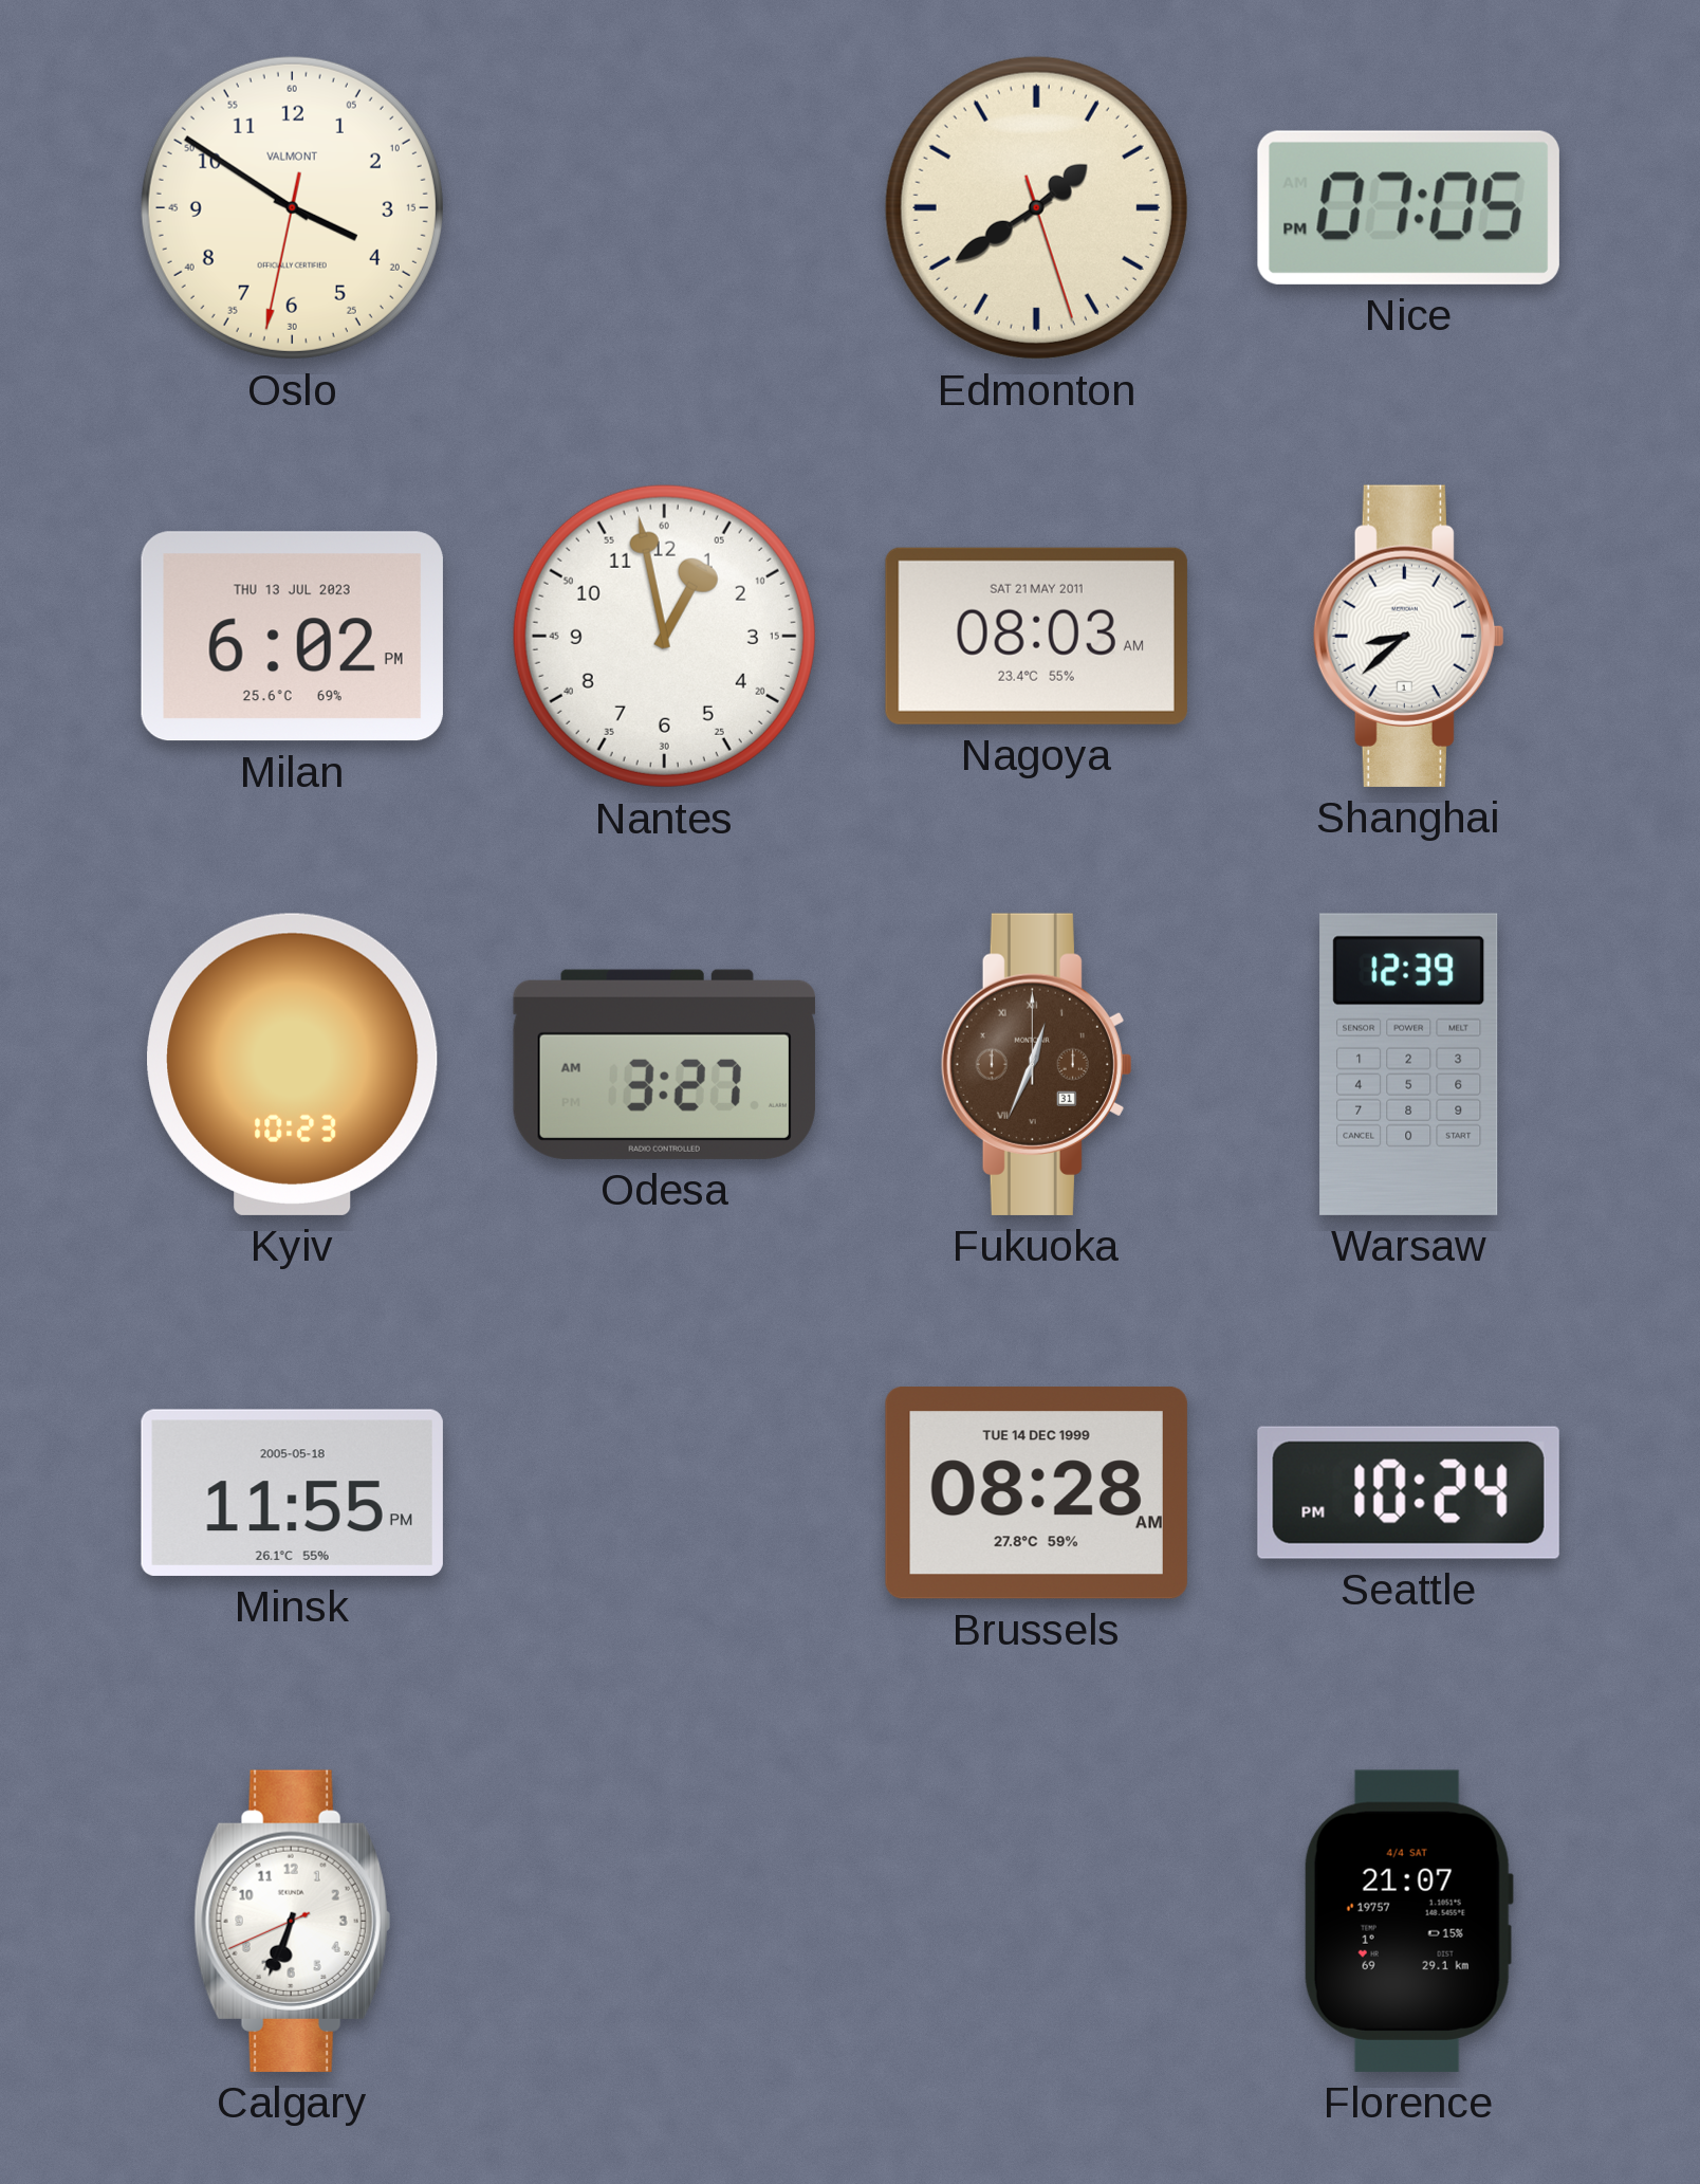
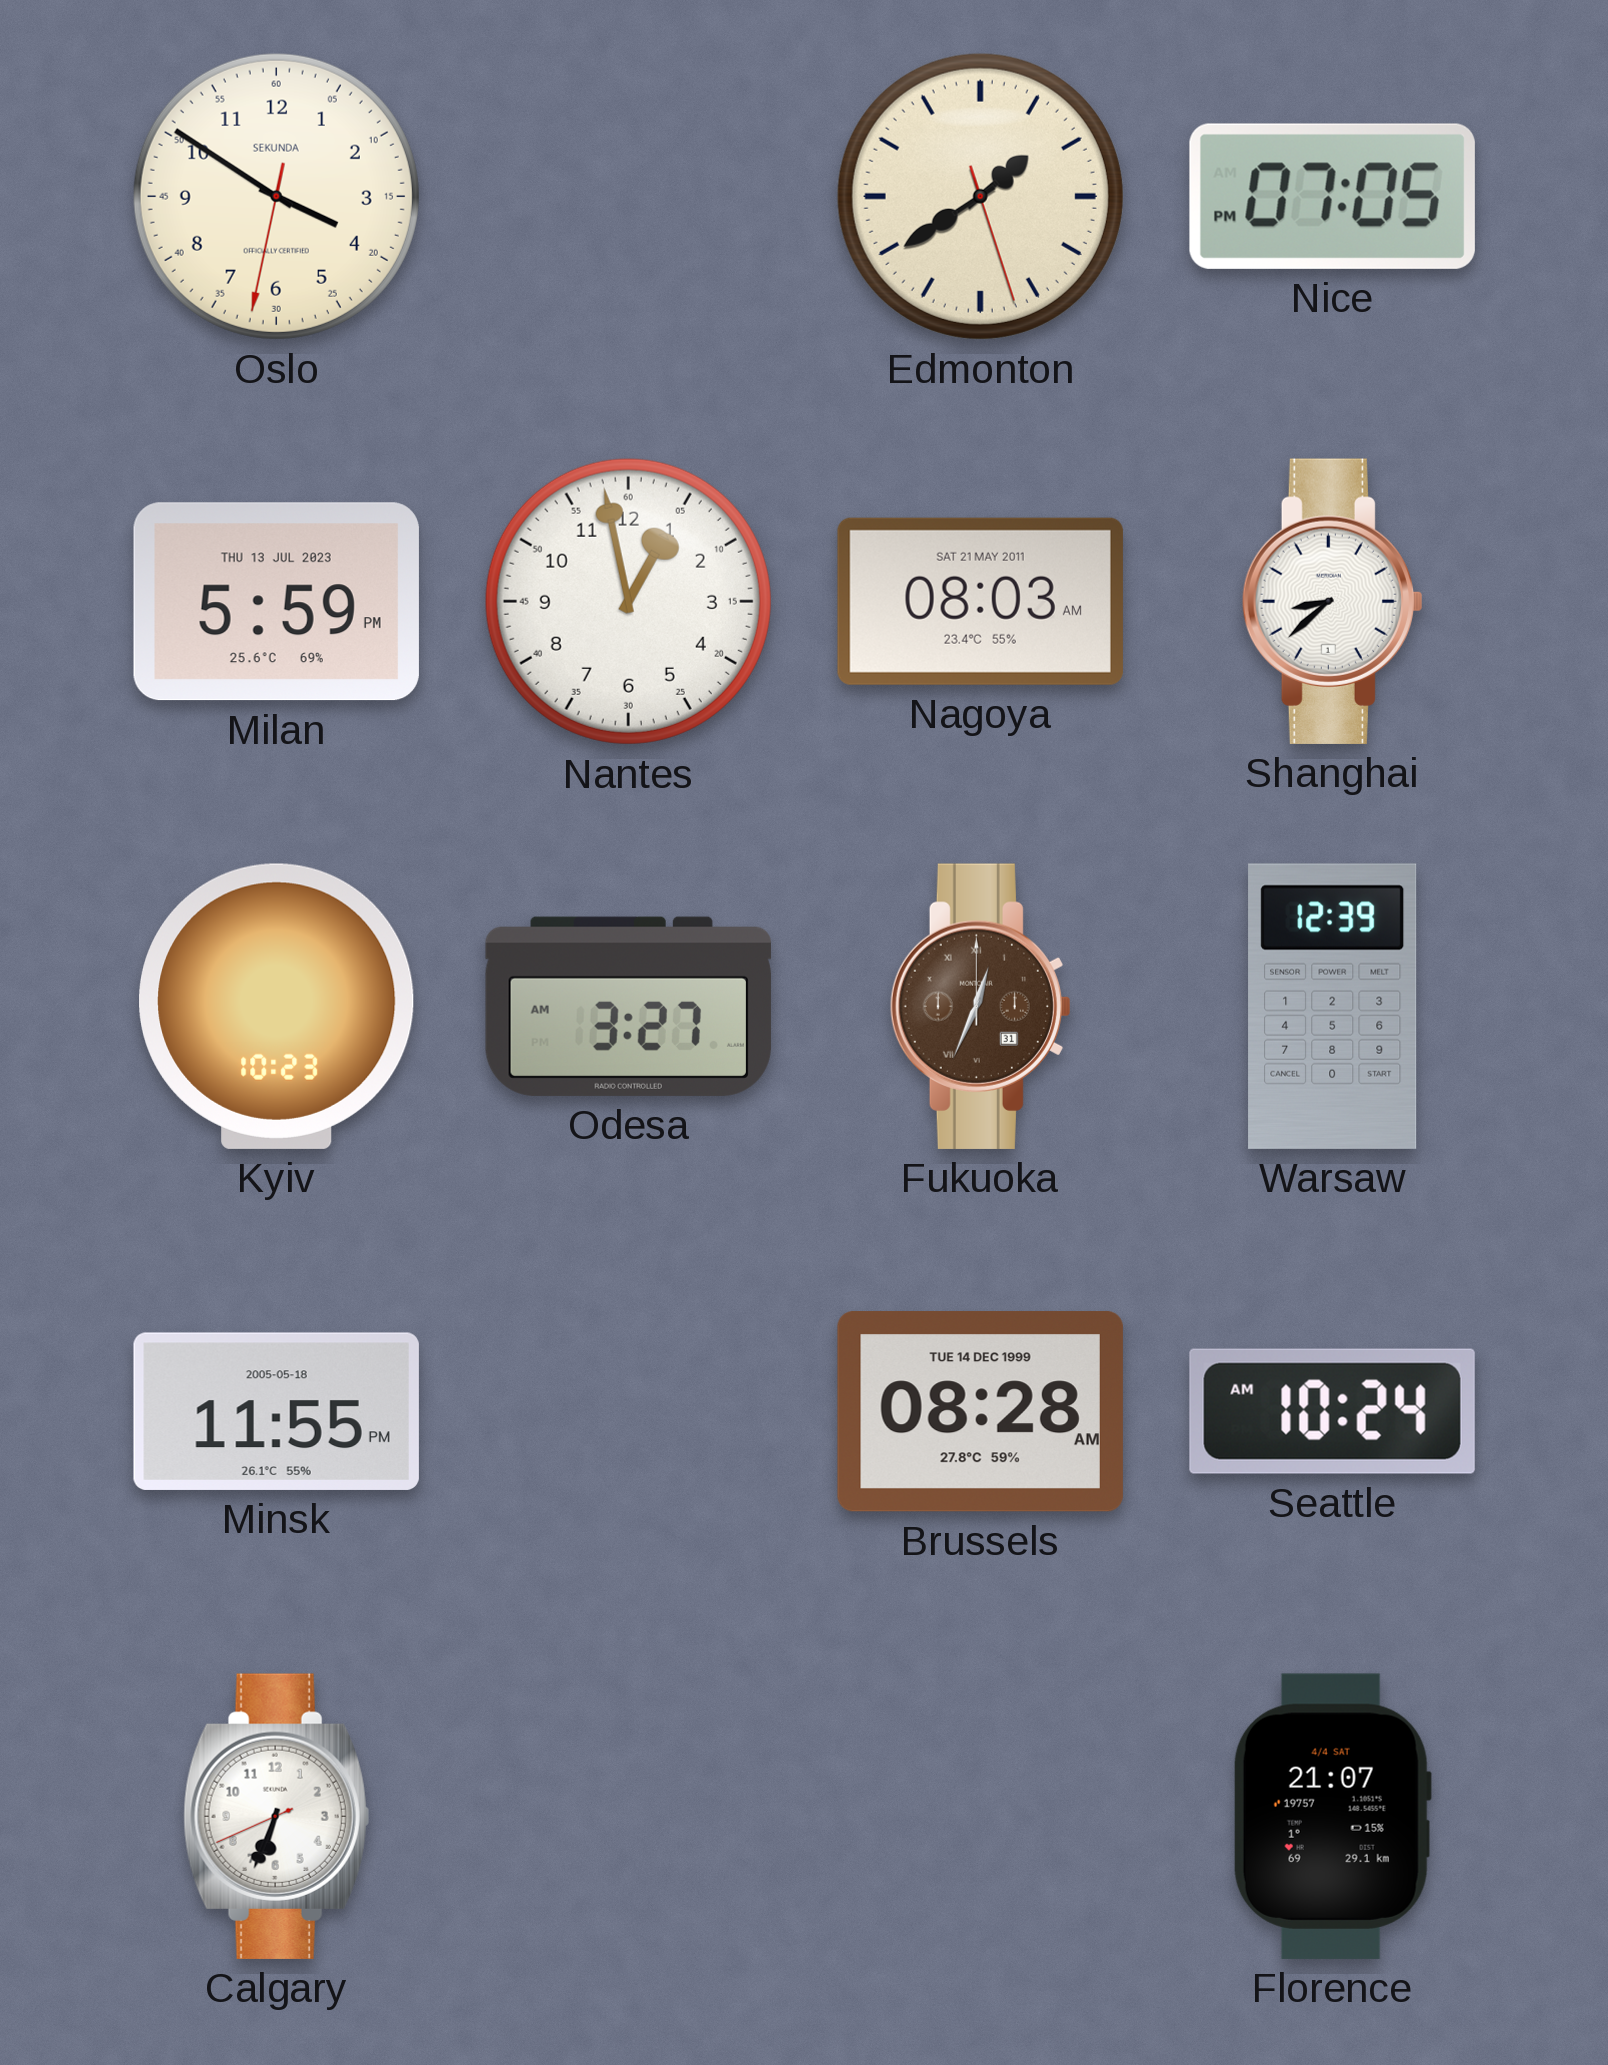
Oslo brand: VALMONT -> SEKUNDA (276, 196)
Milan: 6:02 -> 5:59 (276, 602)
Seattle: 10:24 PM -> 10:24 AM (1332, 1411)
